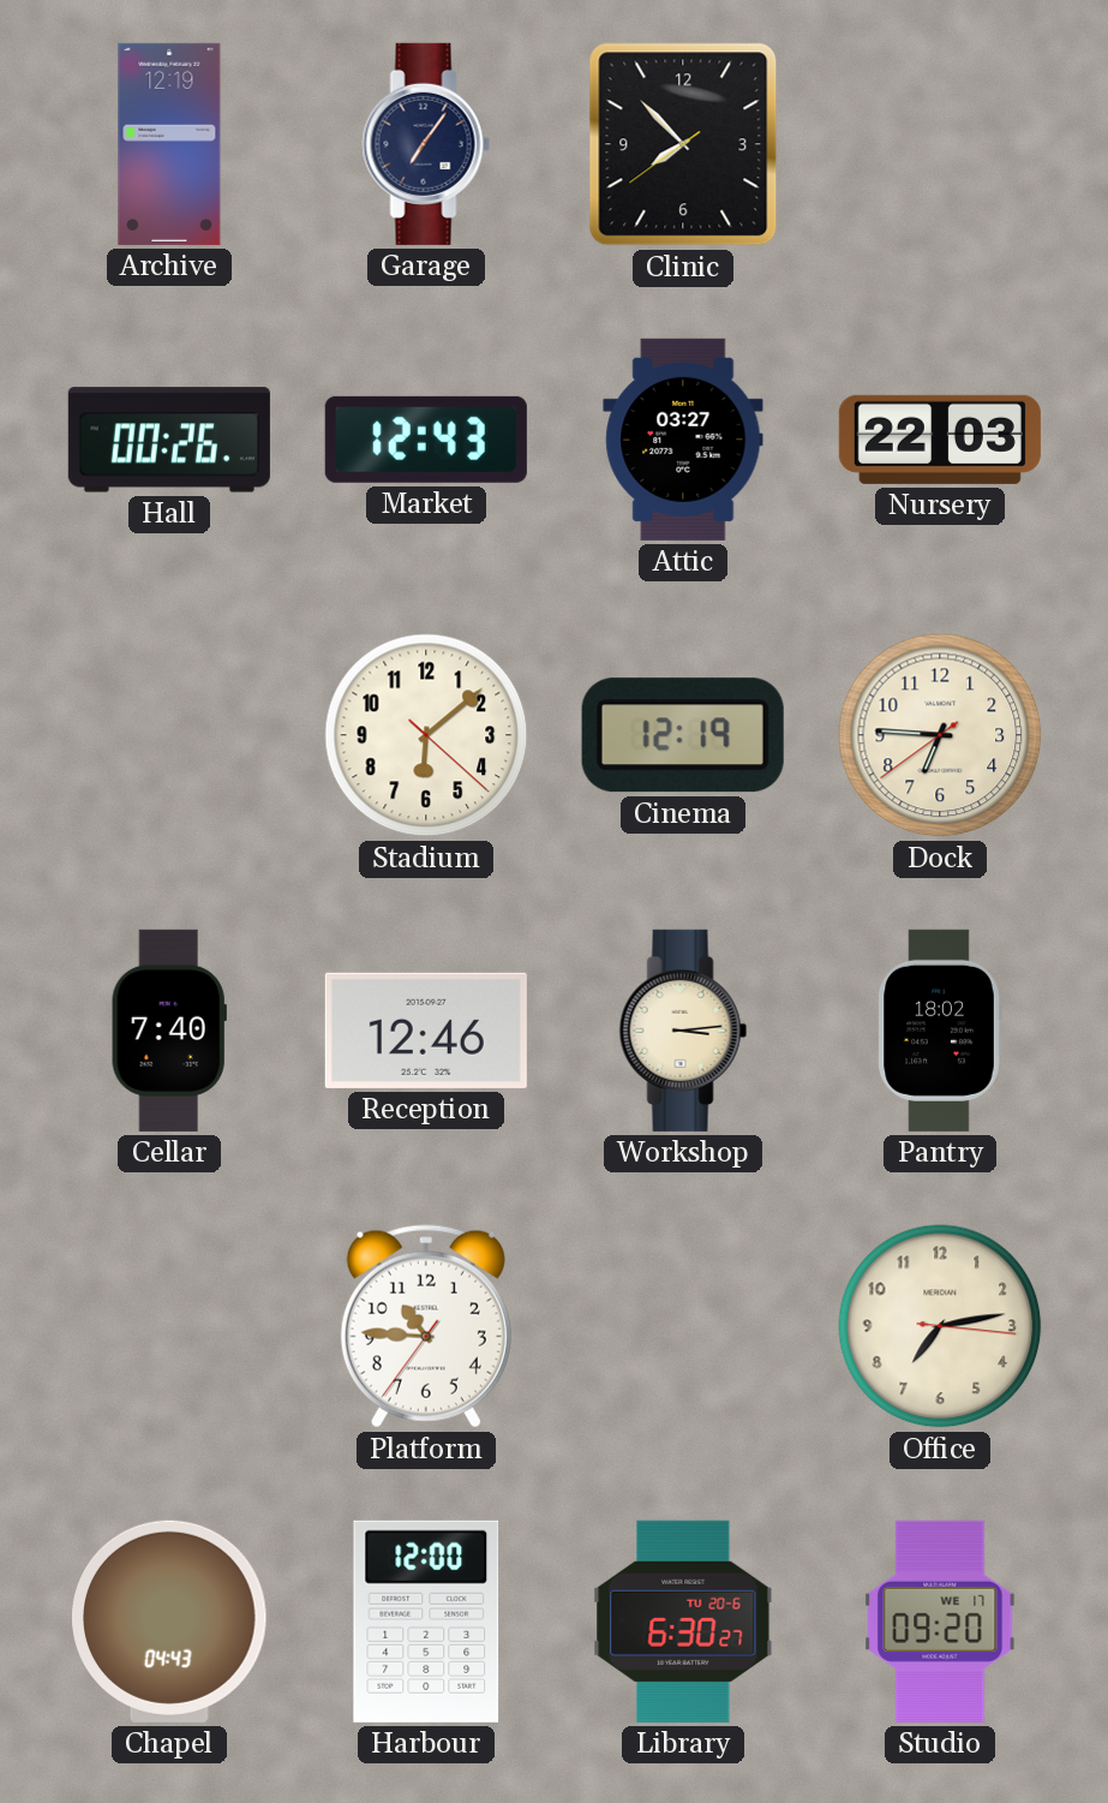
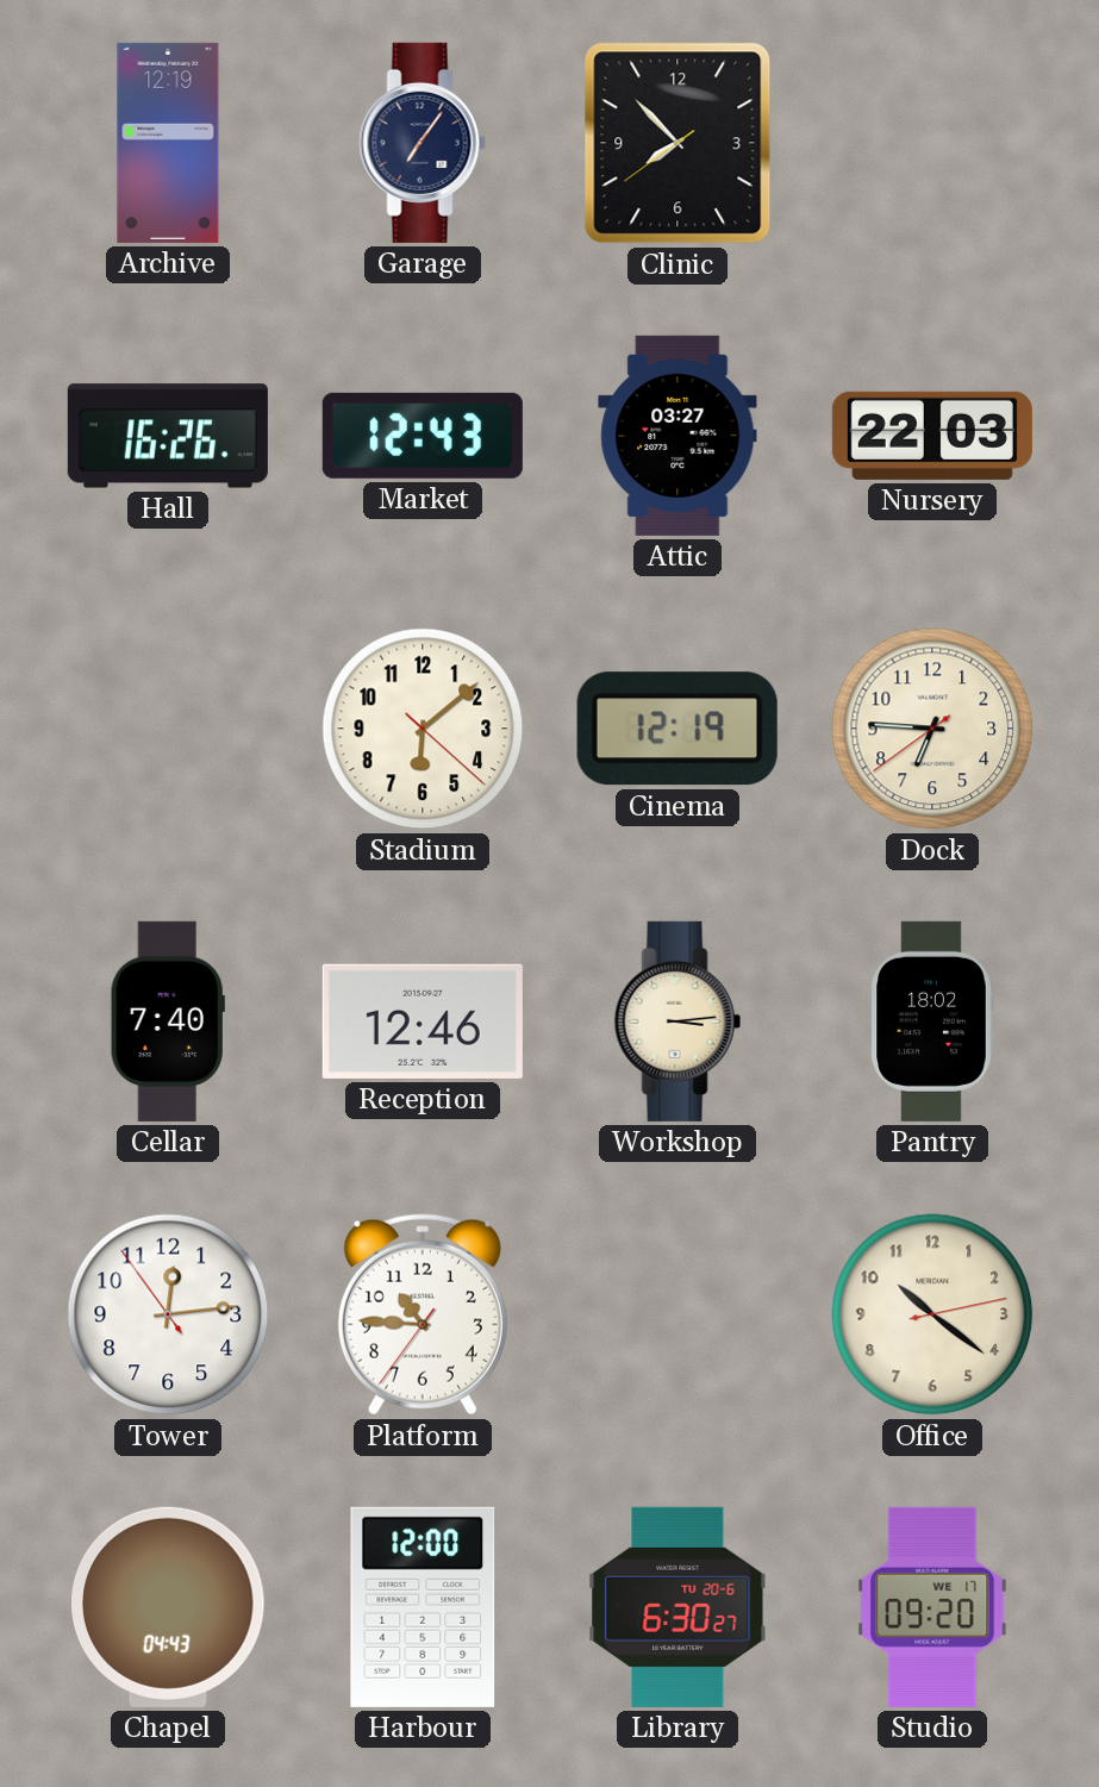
Hall: 00:26 -> 16:26 (168, 436)
Tower: none -> 12:13 (168, 1314)
Office: 7:13 -> 10:21 (932, 1314)
